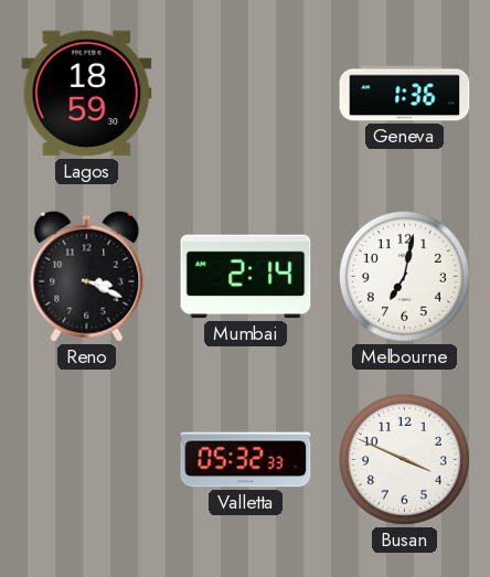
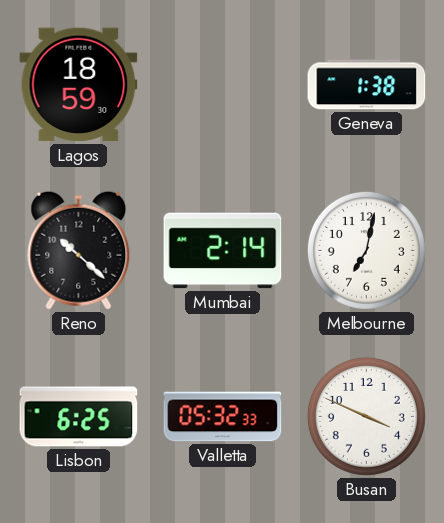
Geneva: 1:36 -> 1:38 (367, 85)
Reno: 3:19 -> 10:22 (79, 250)
Lisbon: none -> 6:25 (79, 417)
